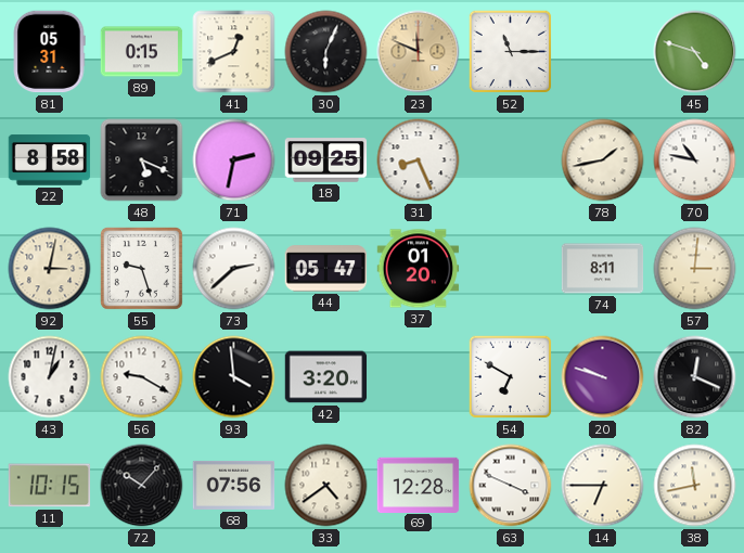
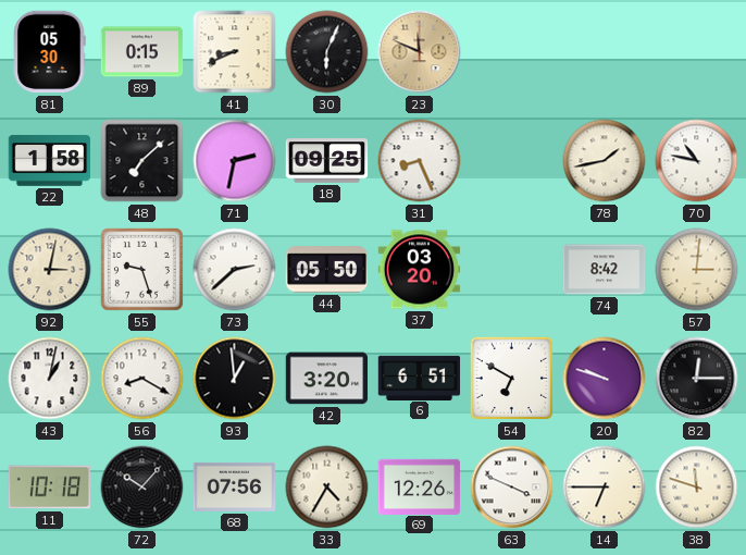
81: 05:31 -> 05:30 (49, 52)
41: 12:41 -> 8:41 (235, 52)
52: 11:15 -> none (511, 52)
45: 4:48 -> none (695, 52)
22: 8:58 -> 1:58 (50, 161)
48: 5:19 -> 7:08 (142, 161)
44: 05:47 -> 05:50 (327, 270)
37: 01:20 -> 03:20 (420, 270)
74: 8:11 -> 8:42 (605, 270)
56: 9:20 -> 8:20 (142, 379)
93: 3:59 -> 12:59 (235, 379)
6: none -> 6:51 (420, 378)
82: 12:19 -> 12:15 (697, 379)
11: 10:15 -> 10:18 (50, 488)
33: 4:39 -> 4:35 (327, 488)
69: 12:28 -> 12:26 (420, 486)
38: 11:43 -> 11:48 (697, 488)
